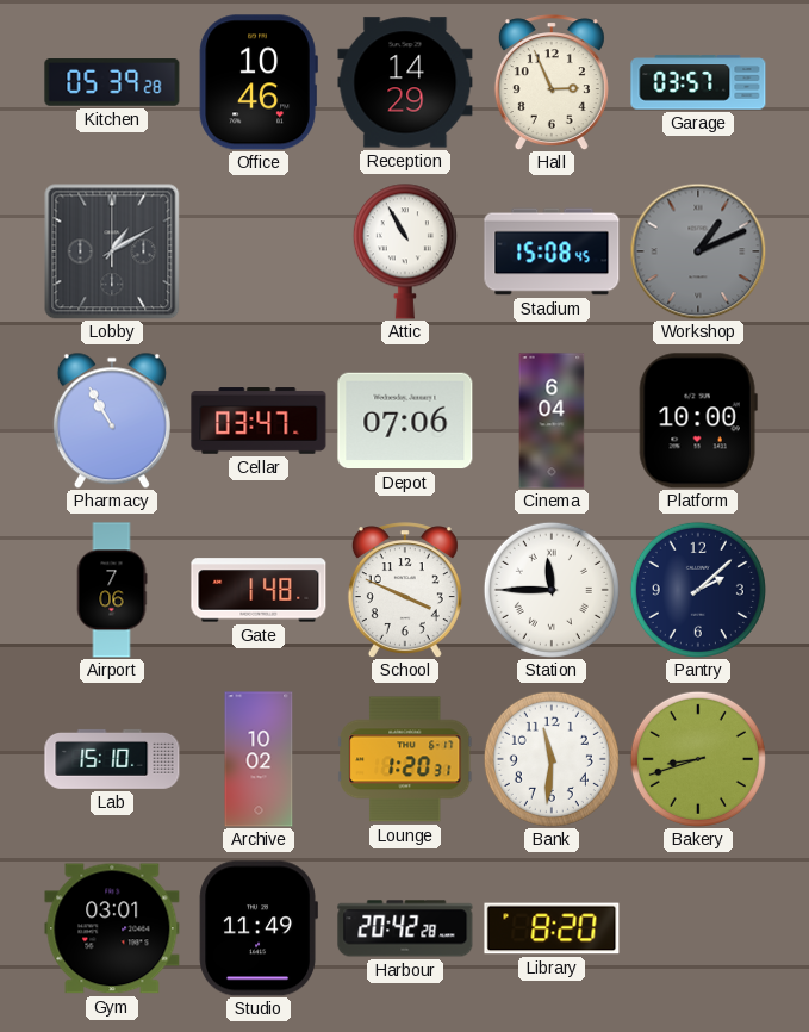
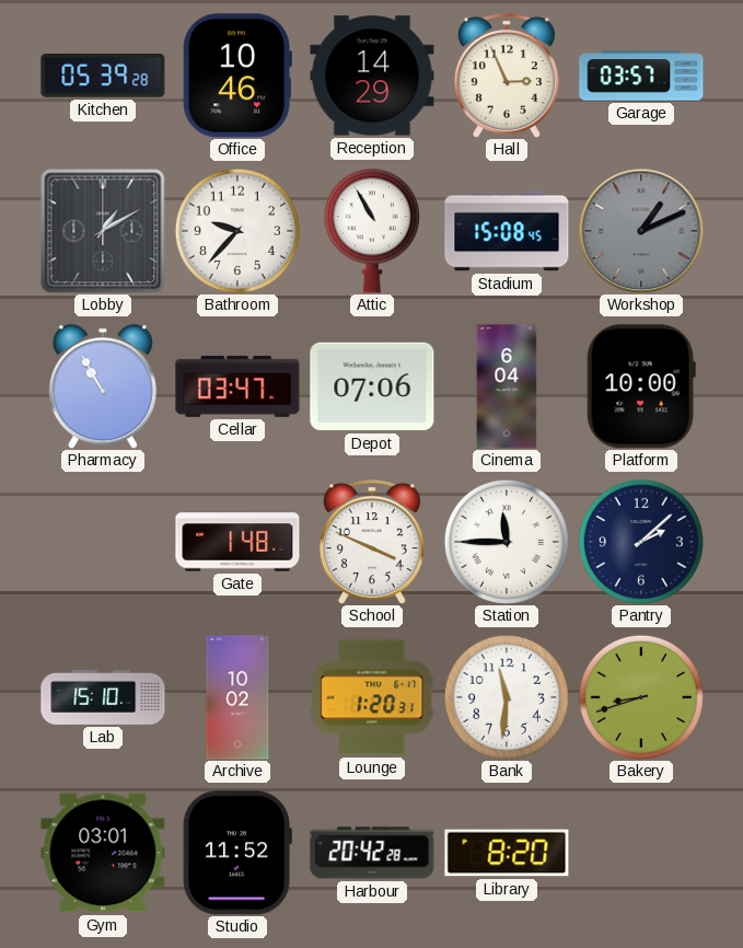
Bathroom: none -> 9:37 (237, 231)
Airport: 7:06 -> none (112, 590)
Studio: 11:49 -> 11:52 (237, 853)
